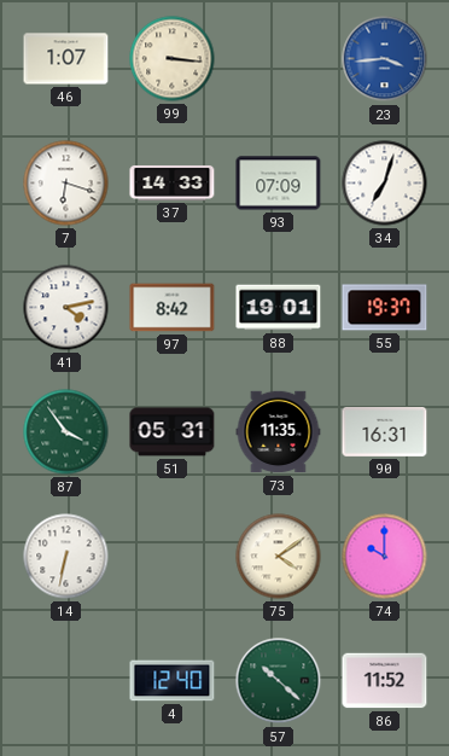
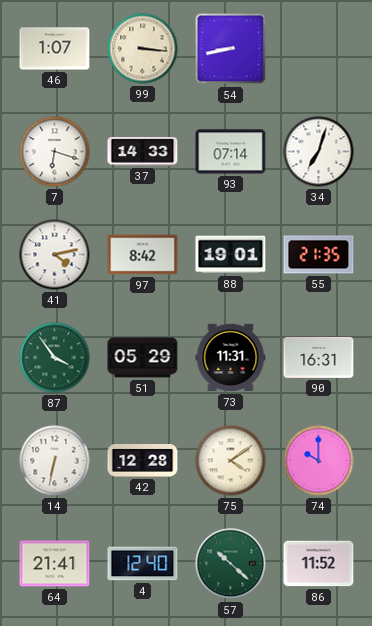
54: none -> 8:43 (231, 49)
23: 3:44 -> none (385, 59)
93: 07:09 -> 07:14 (231, 152)
55: 19:37 -> 21:35 (319, 255)
51: 05:31 -> 05:29 (143, 358)
73: 11:35 -> 11:31 (231, 358)
42: none -> 12:28 (143, 461)
64: none -> 21:41 (55, 564)
